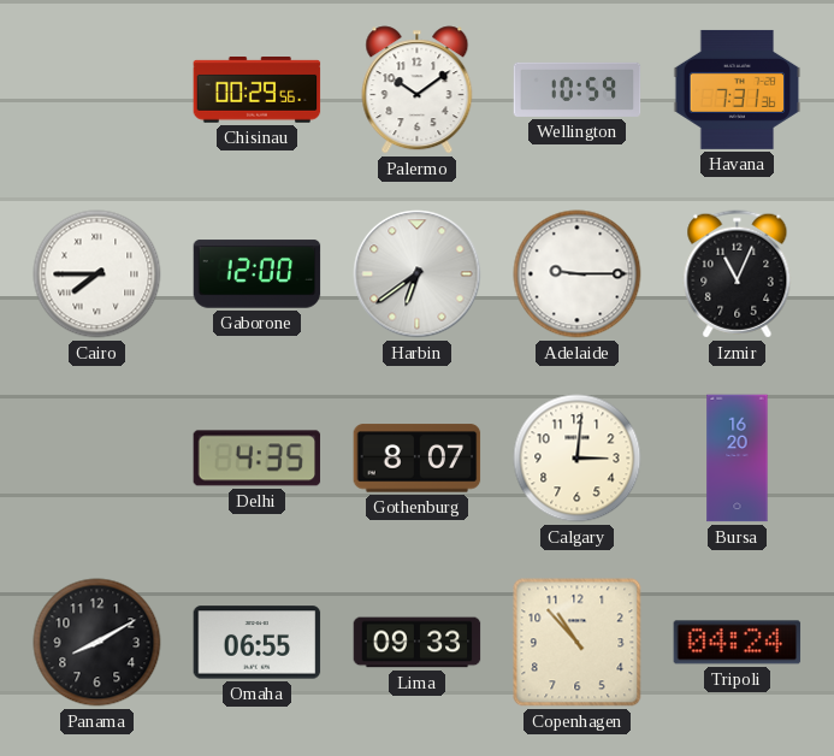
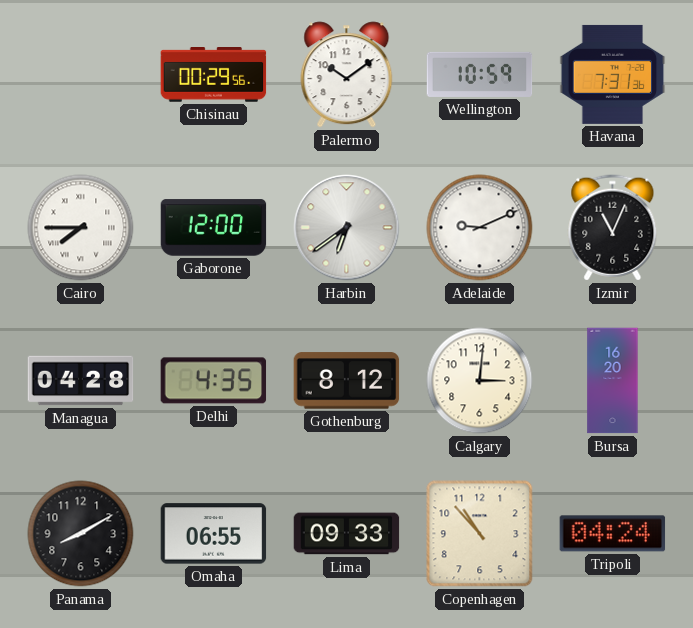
Adelaide: 9:15 -> 9:11 (480, 228)
Managua: none -> 04:28 (81, 381)
Gothenburg: 8:07 -> 8:12 (347, 381)
